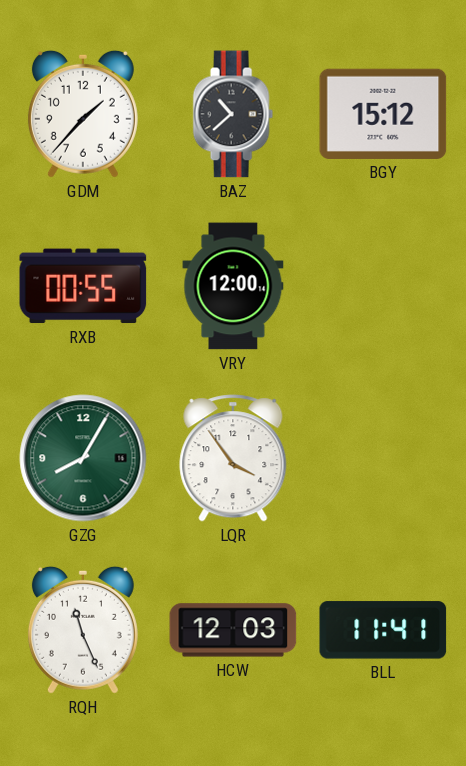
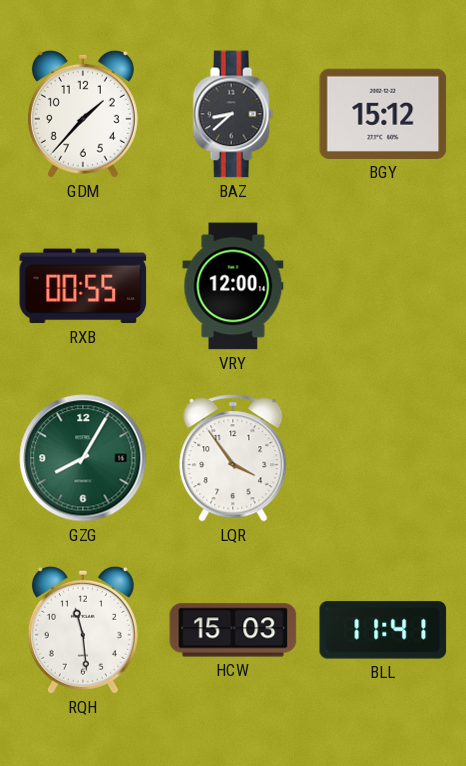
BAZ: 10:38 -> 8:38 (233, 114)
RQH: 11:26 -> 11:29 (83, 630)
HCW: 12:03 -> 15:03 (233, 630)
